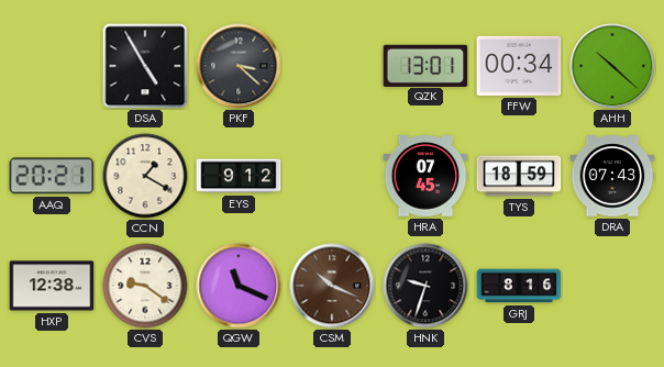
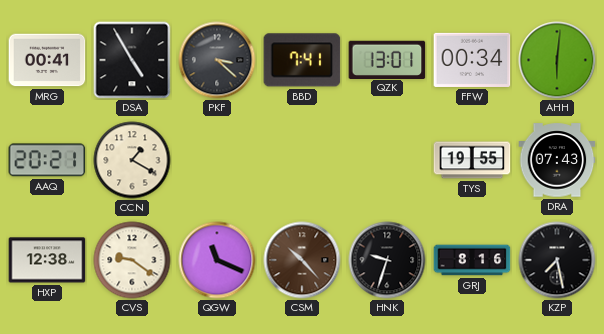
MRG: none -> 00:41 (47, 60)
BBD: none -> 7:41 (302, 60)
AHH: 10:22 -> 6:01 (557, 60)
EYS: 9:12 -> none (239, 176)
HRA: 07:45 -> none (425, 176)
TYS: 18:59 -> 19:55 (472, 160)
CSM: 10:19 -> 10:23 (302, 260)
KZP: none -> 7:28 (557, 260)
